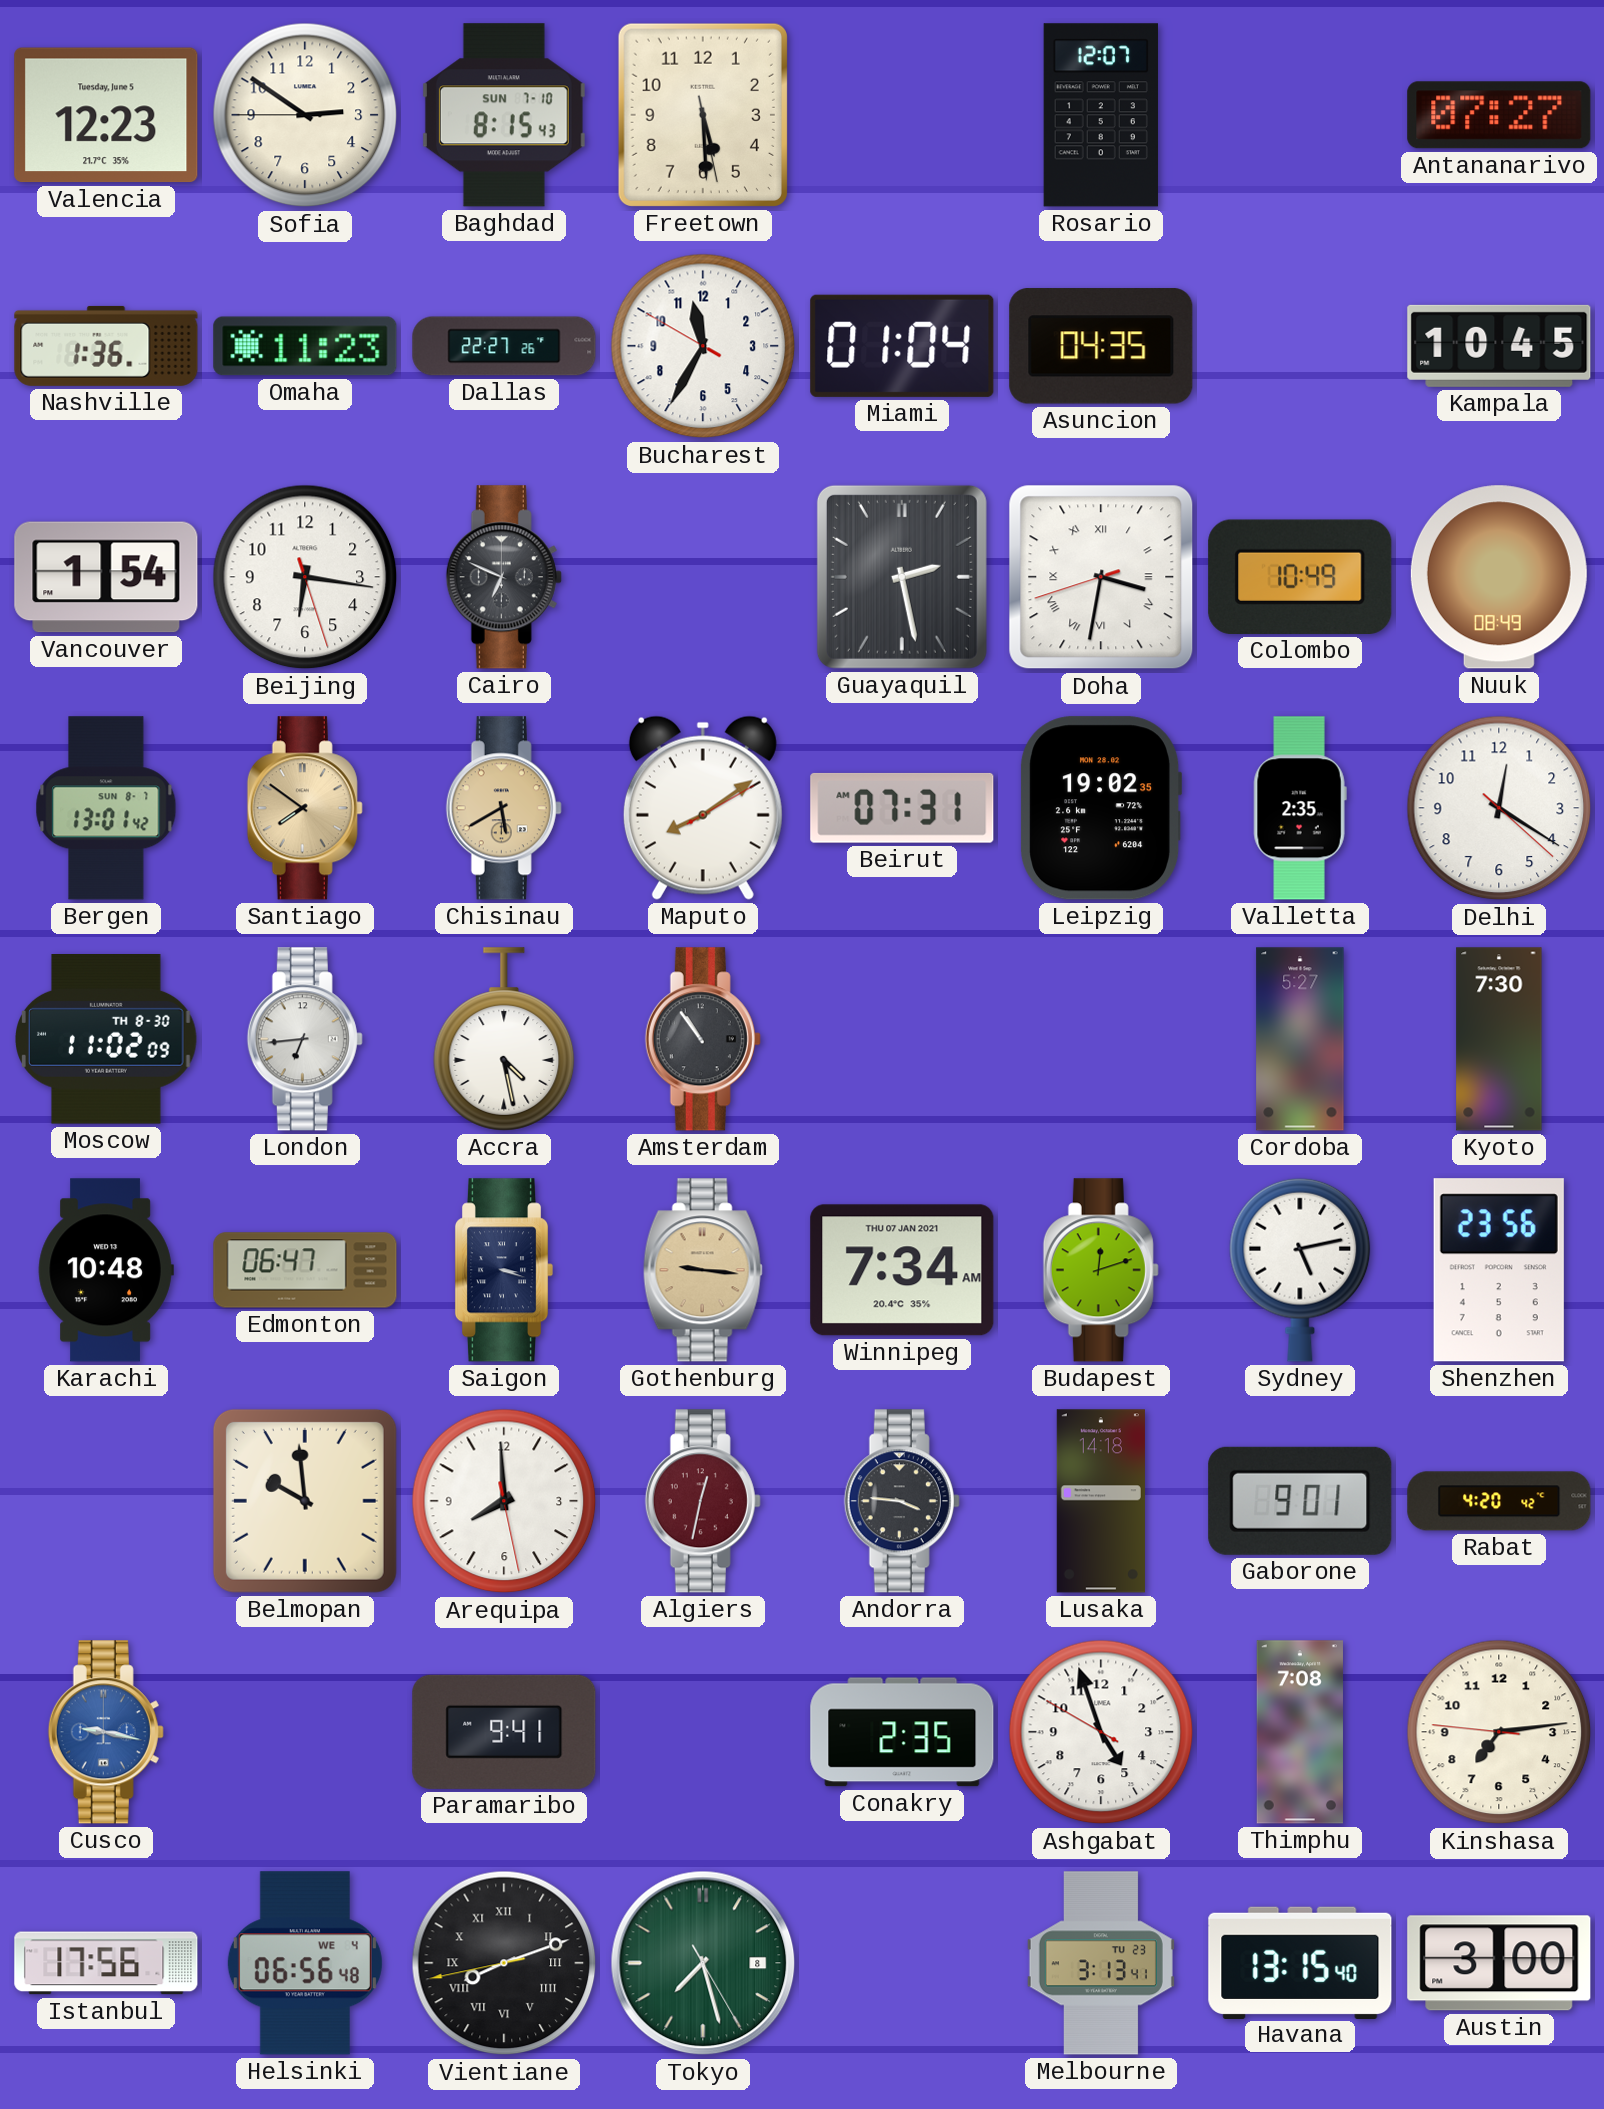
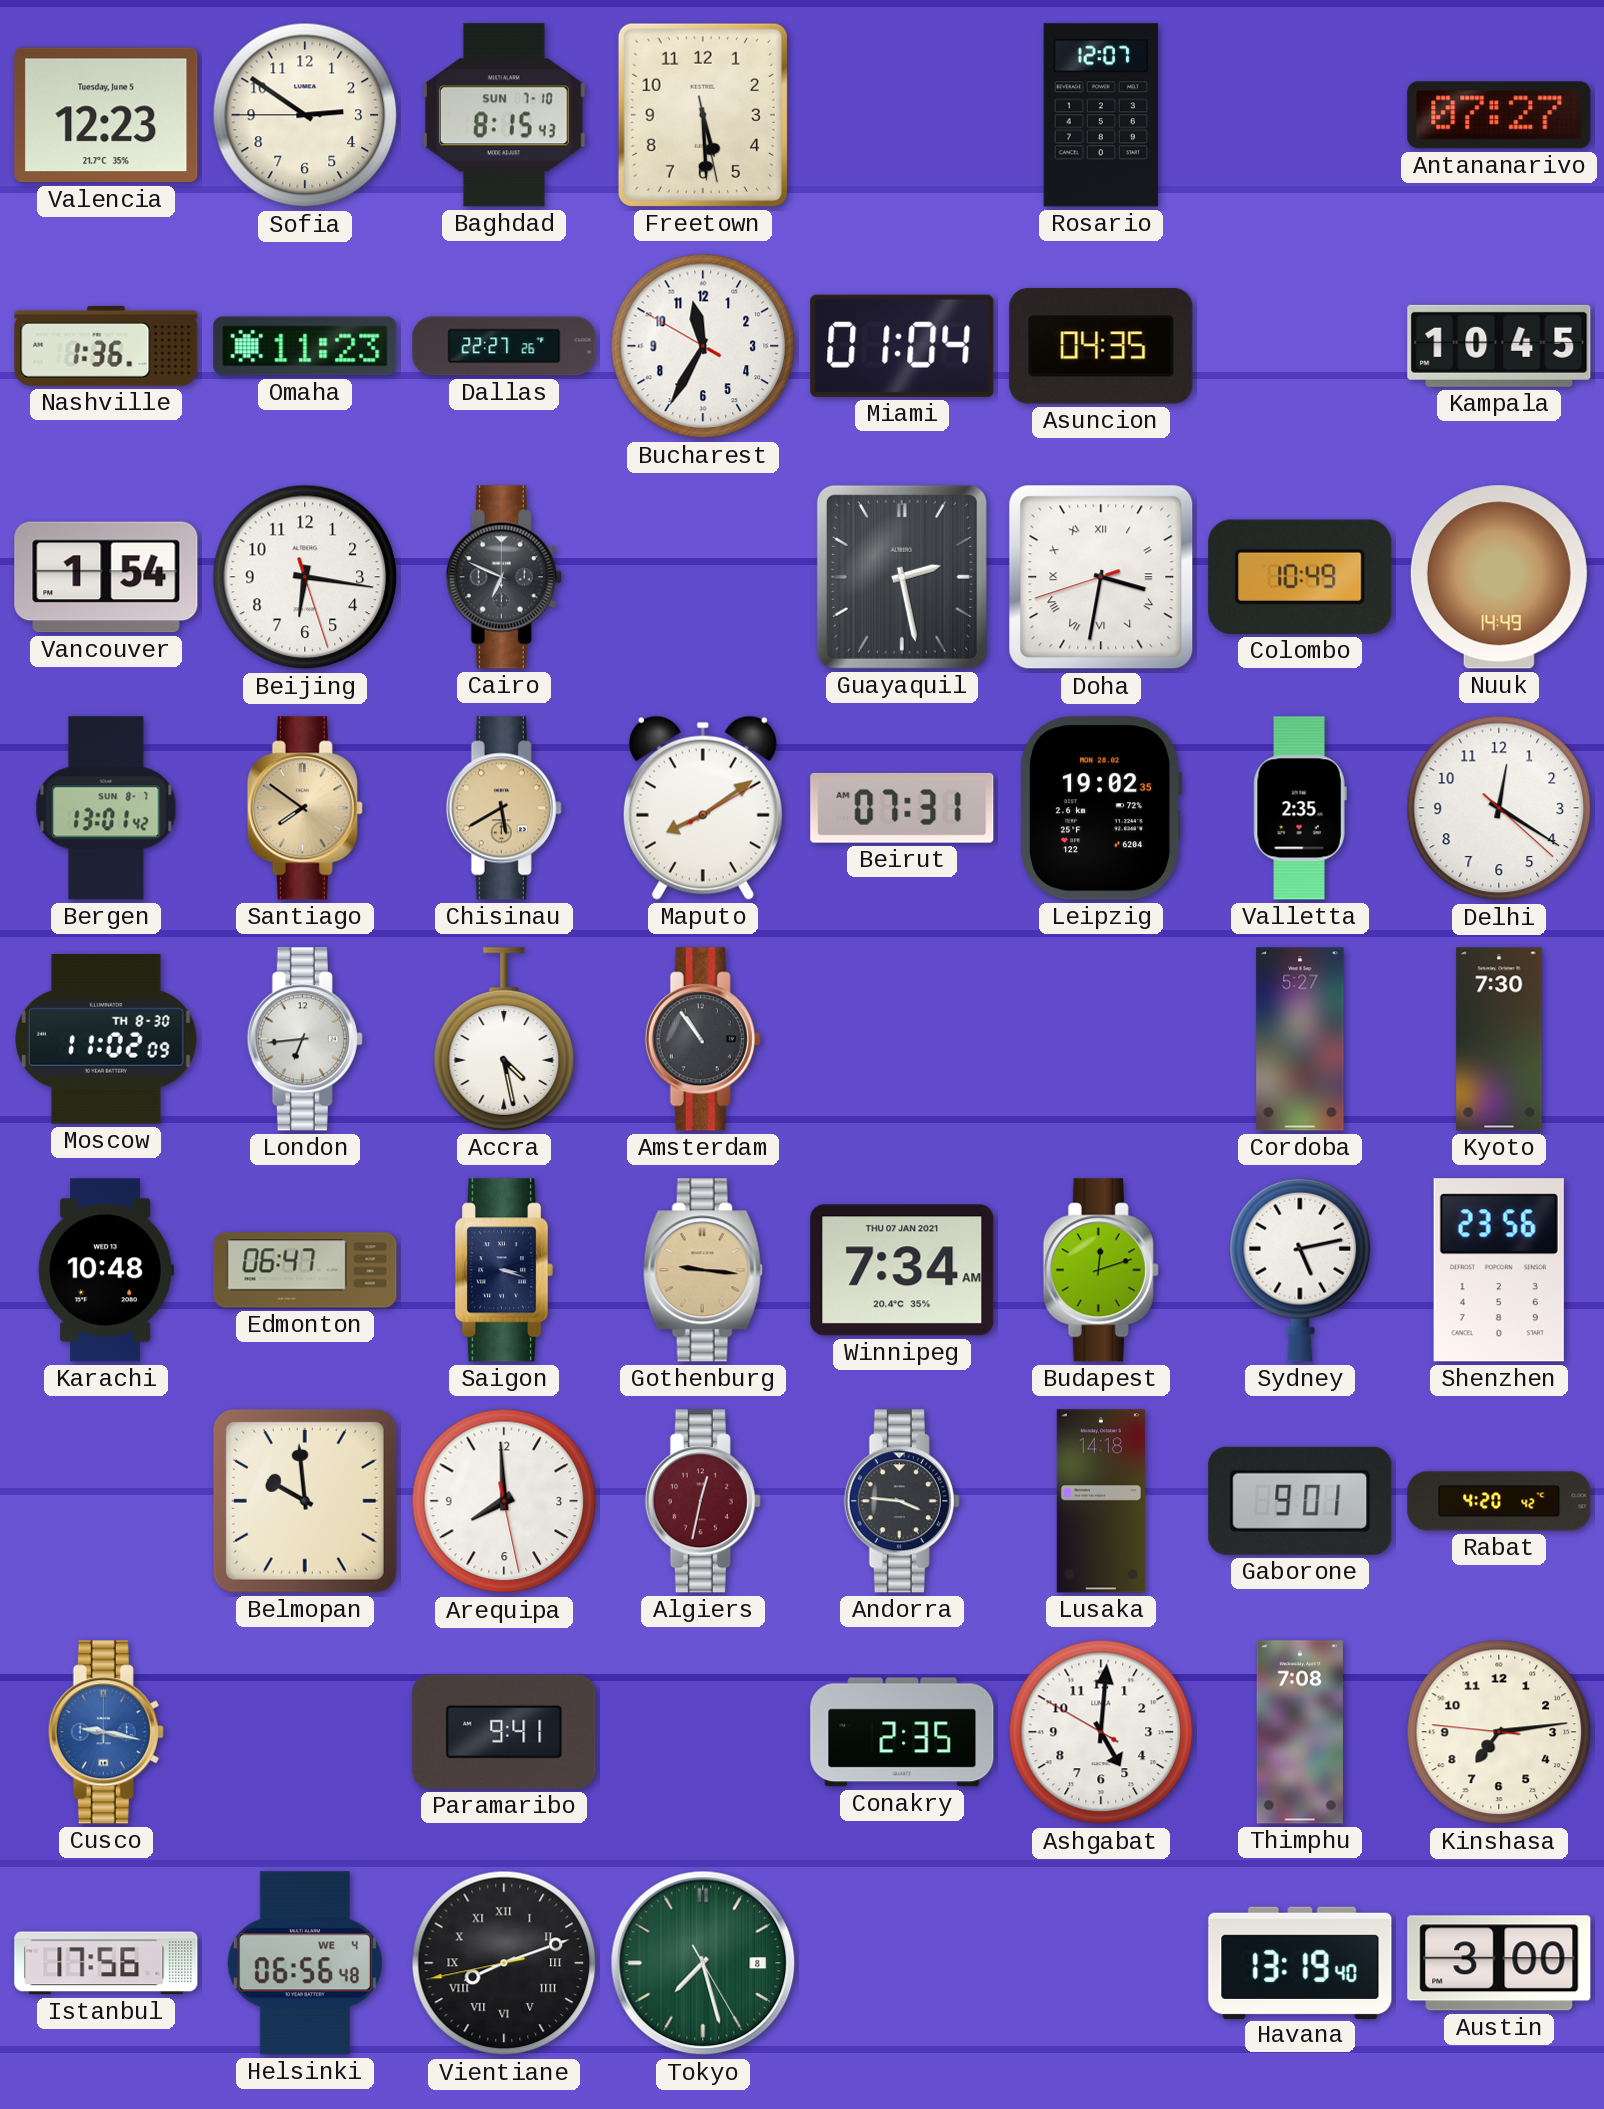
Nuuk: 08:49 -> 14:49 (1499, 577)
Ashgabat: 4:56 -> 5:00 (1101, 1732)
Melbourne: 3:13 -> none (1101, 1963)
Havana: 13:15 -> 13:19 (1300, 1962)
